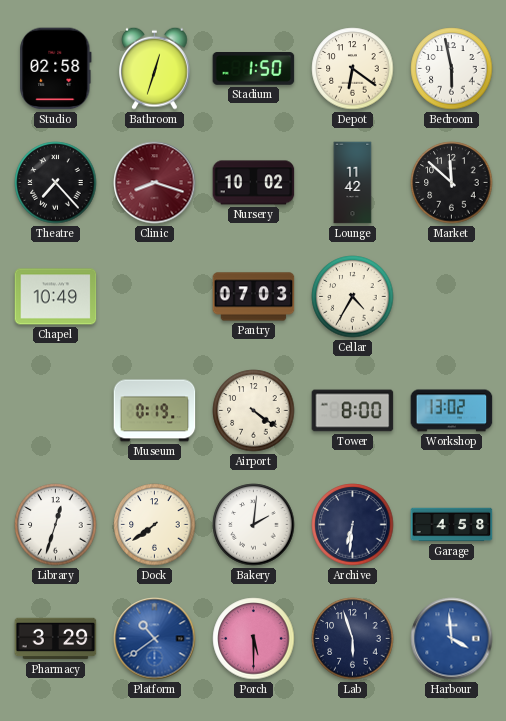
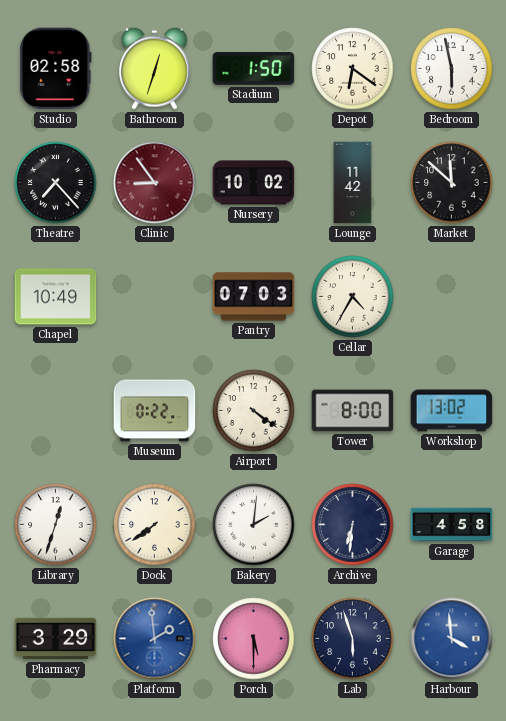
Clinic: 8:18 -> 8:54 (155, 183)
Museum: 0:19 -> 0:22 (155, 411)
Platform: 10:39 -> 1:59 (155, 639)
